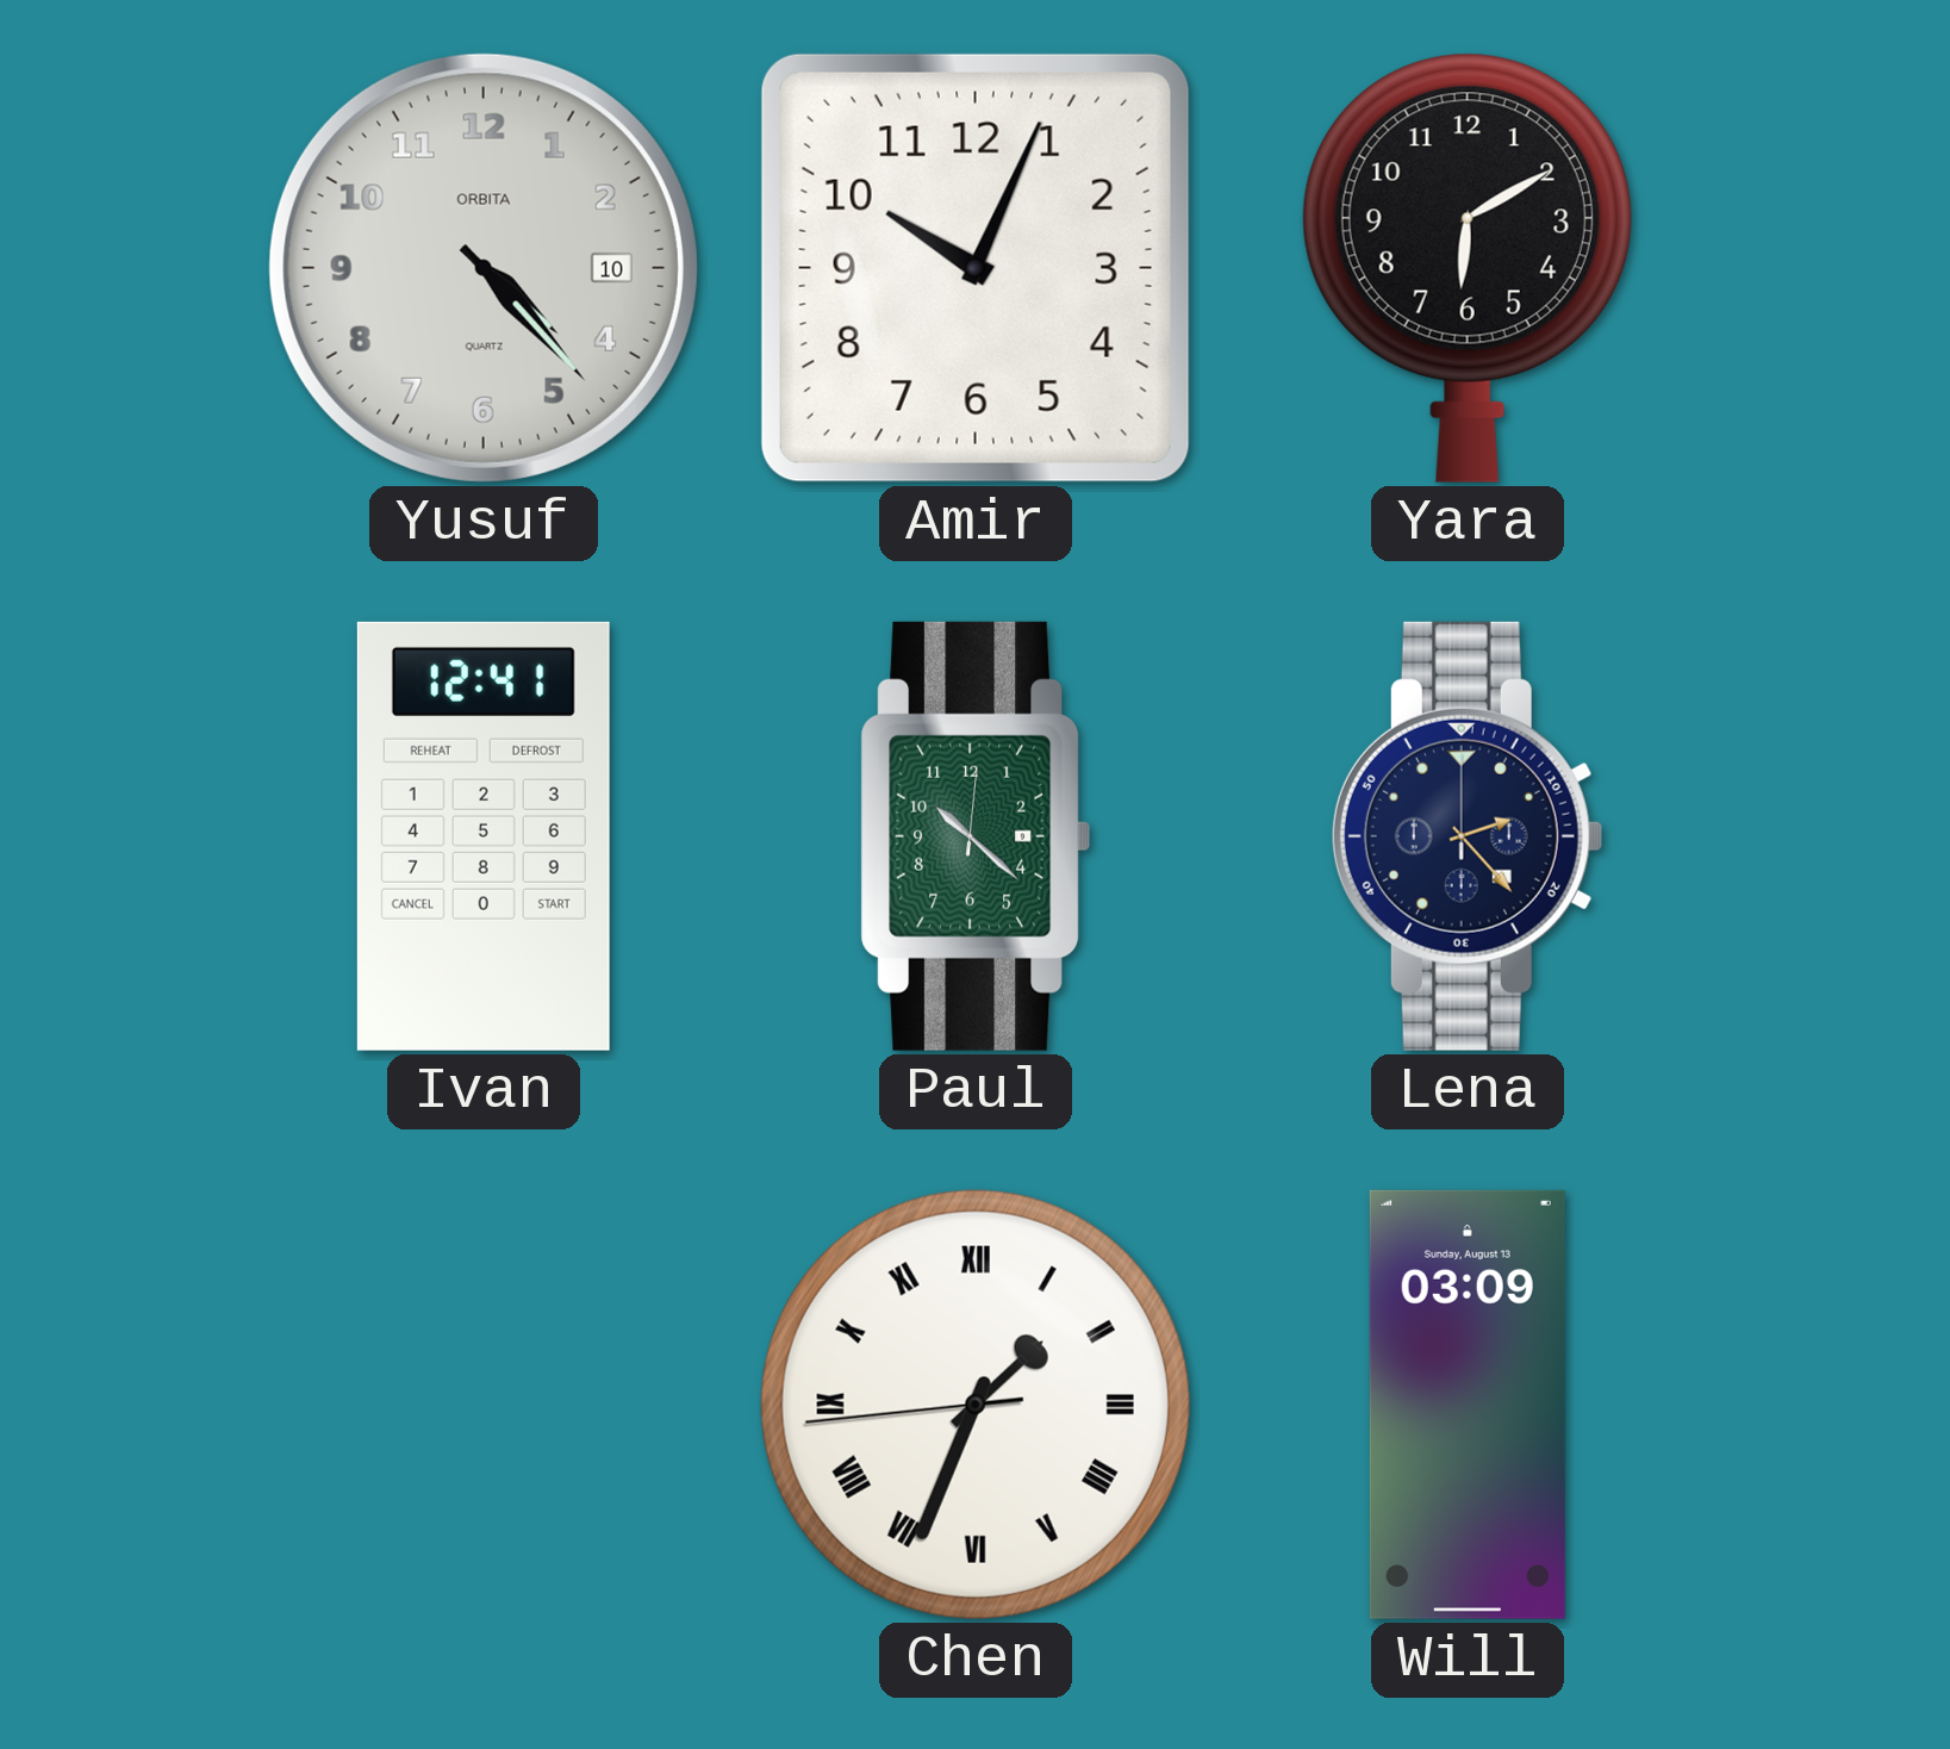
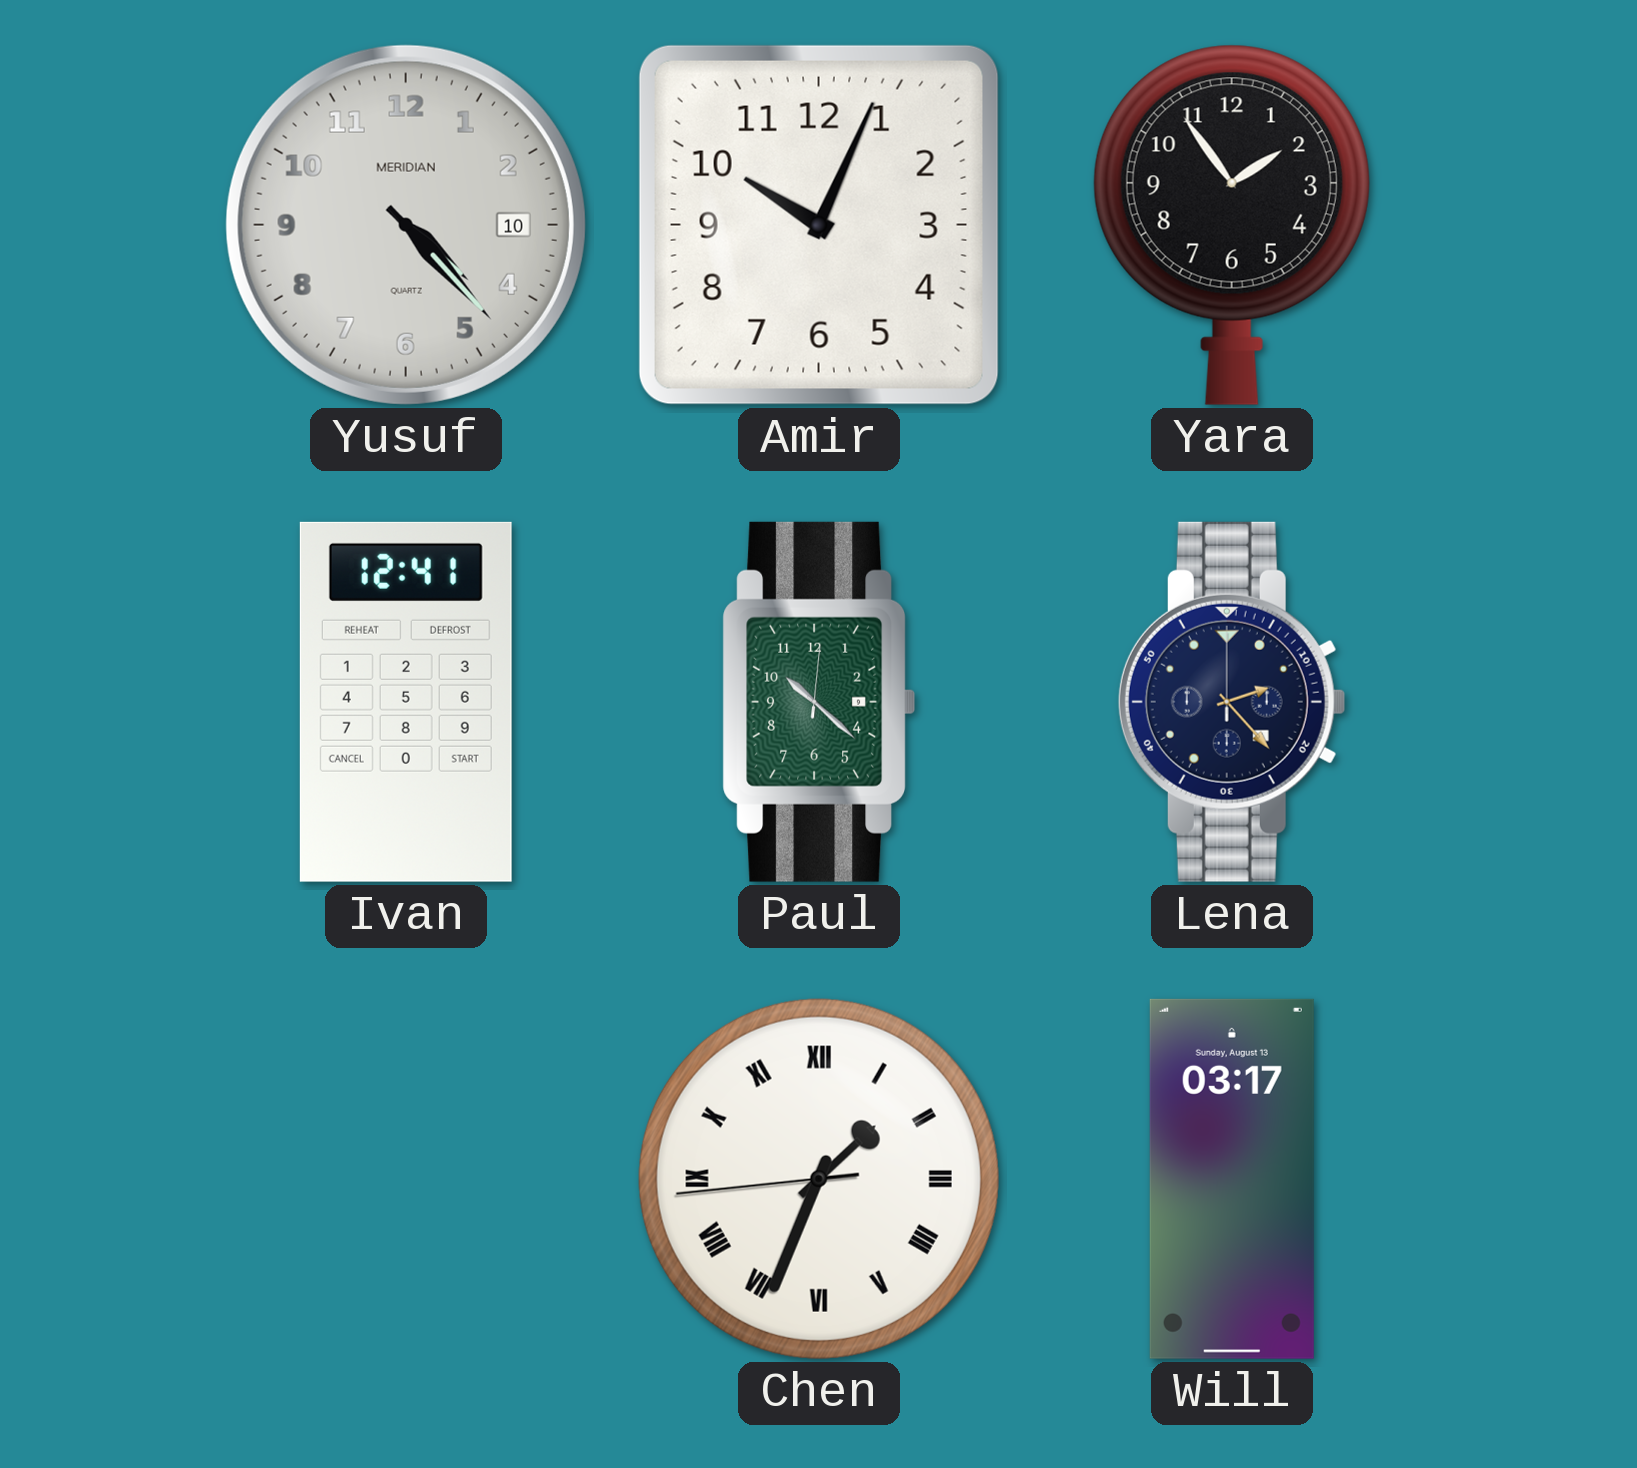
Yusuf brand: ORBITA -> MERIDIAN (406, 225)
Yara: 6:10 -> 1:54 (1232, 225)
Will: 03:09 -> 03:17 (1232, 1179)
